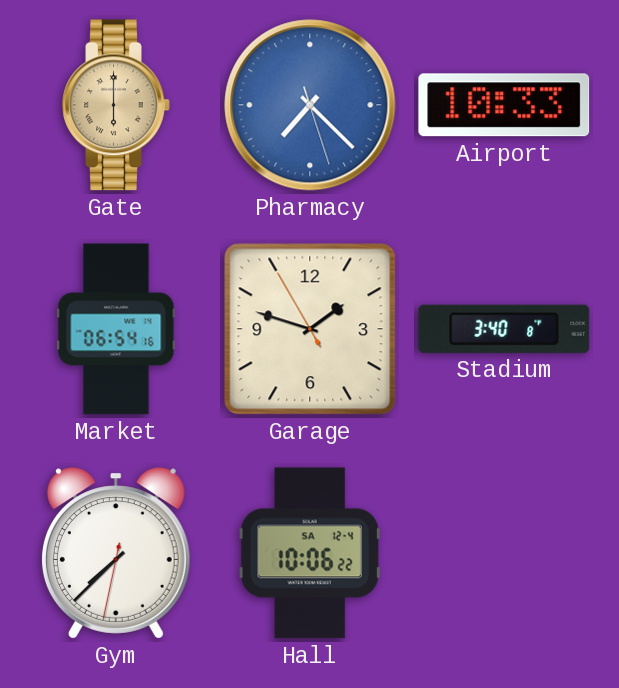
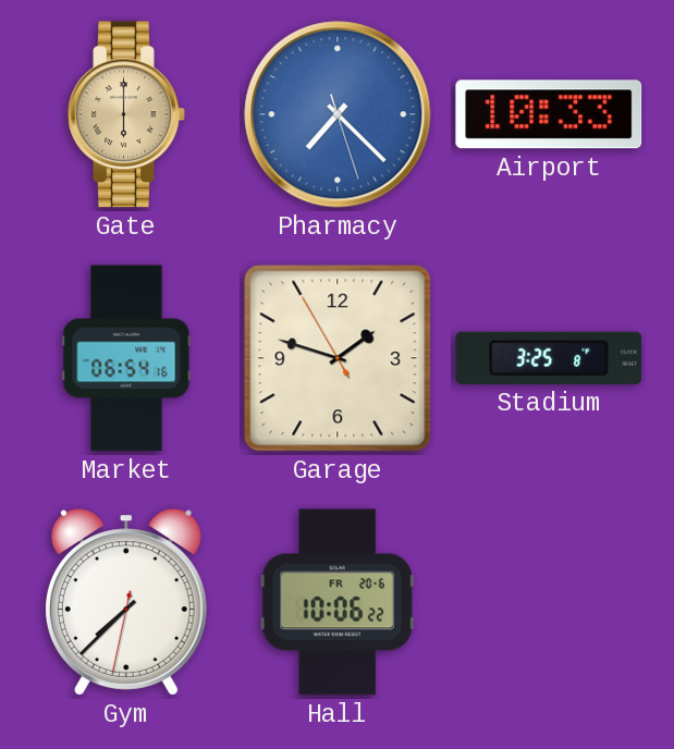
Stadium: 3:40 -> 3:25 (549, 358)
Hall date: SA 12-4 -> FR 20-6 (338, 602)
